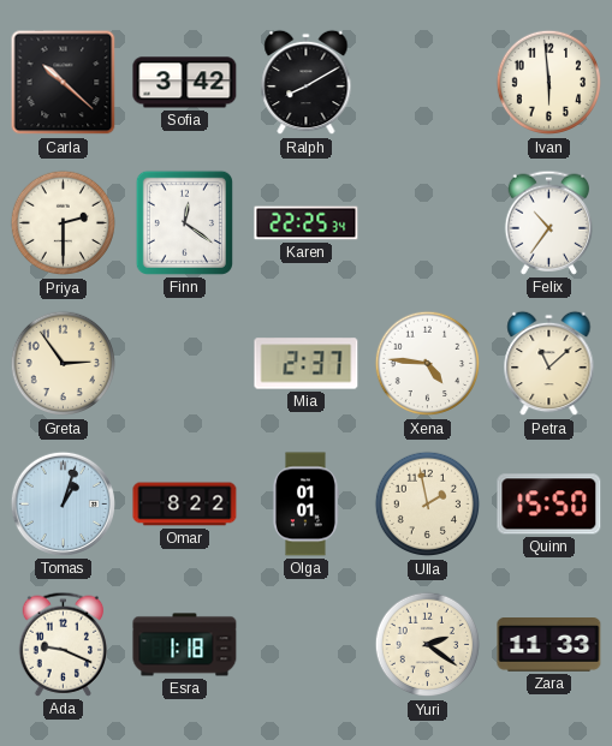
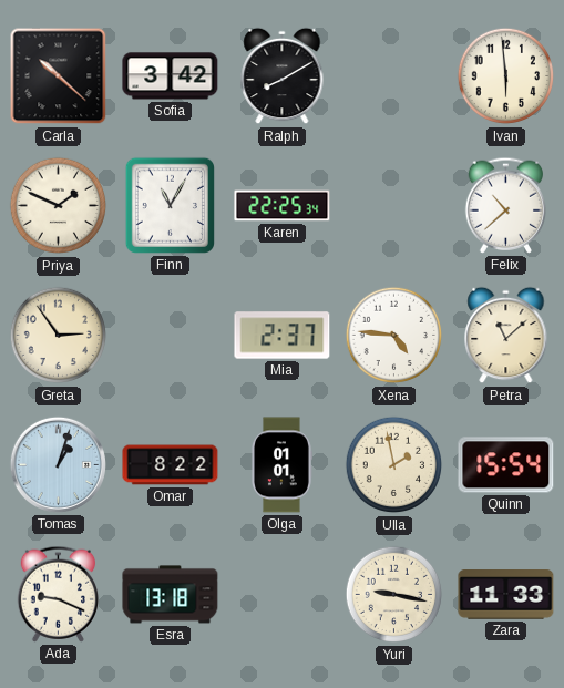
Priya: 2:30 -> 1:49 (59, 206)
Finn: 12:21 -> 11:05 (170, 205)
Felix: 10:36 -> 10:38 (506, 205)
Quinn: 15:50 -> 15:54 (506, 465)
Esra: 1:18 -> 13:18 (171, 595)
Yuri: 2:21 -> 9:17 (394, 595)
